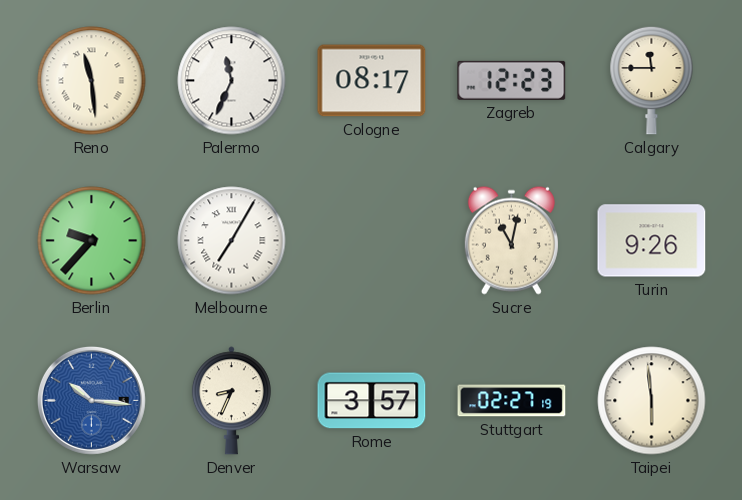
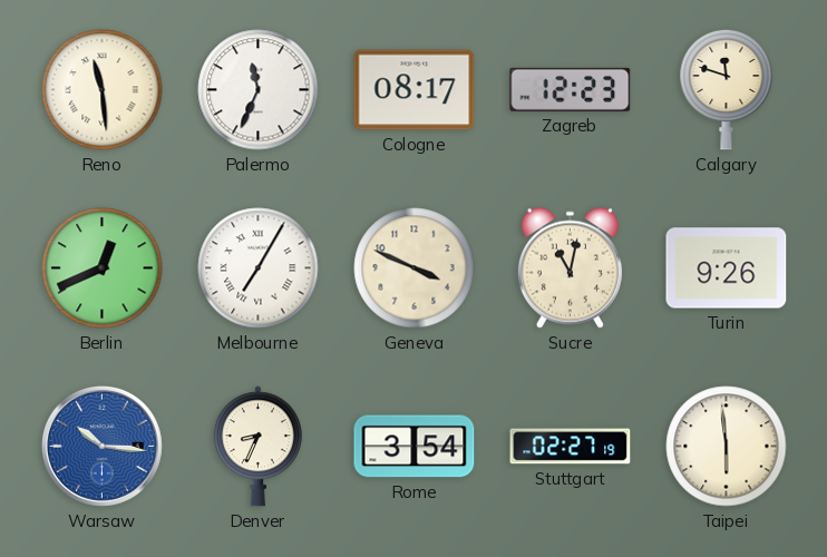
Calgary: 11:45 -> 11:48 (727, 89)
Berlin: 9:37 -> 12:41 (103, 268)
Geneva: none -> 3:49 (415, 268)
Rome: 3:57 -> 3:54 (415, 447)
